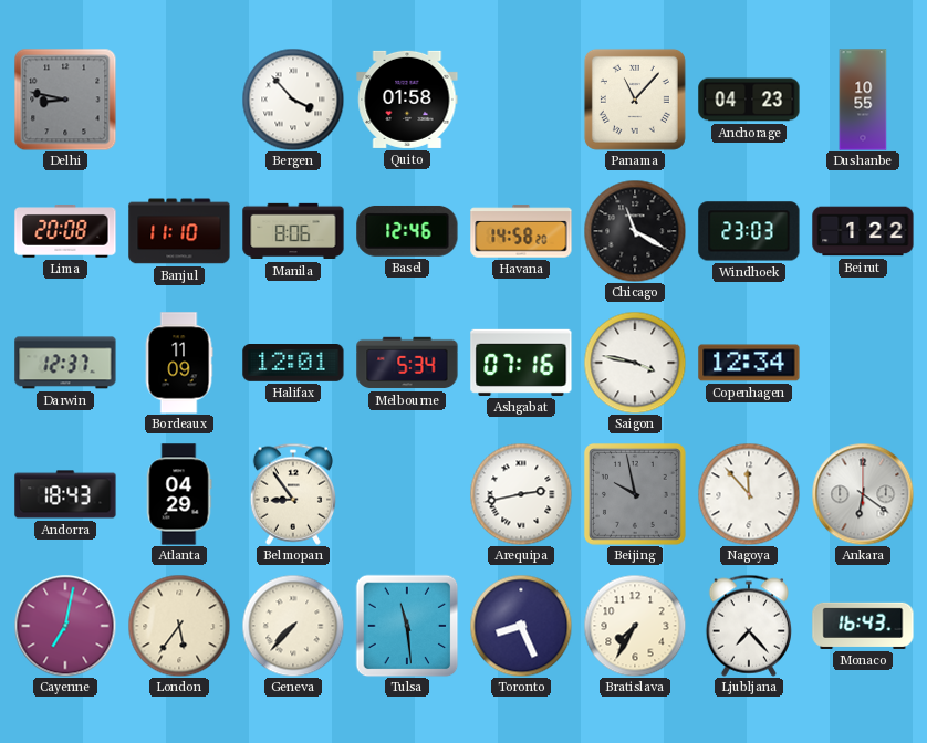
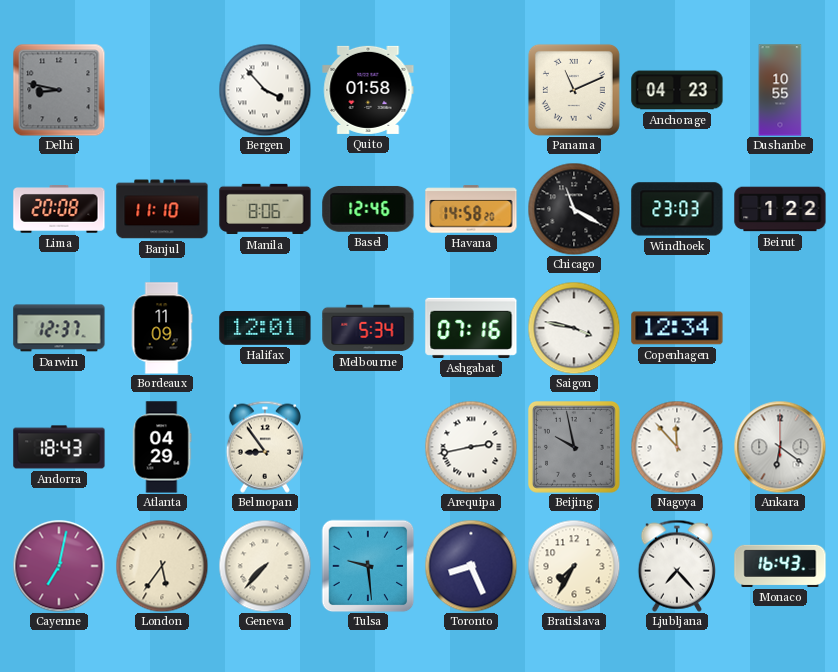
Panama: 11:07 -> 11:11 (574, 90)
Tulsa: 11:29 -> 9:29 (368, 566)
